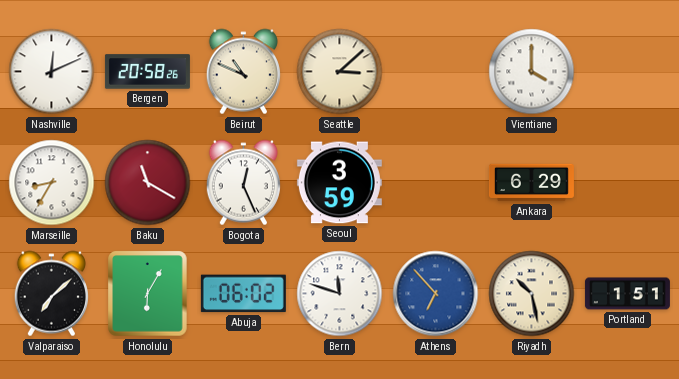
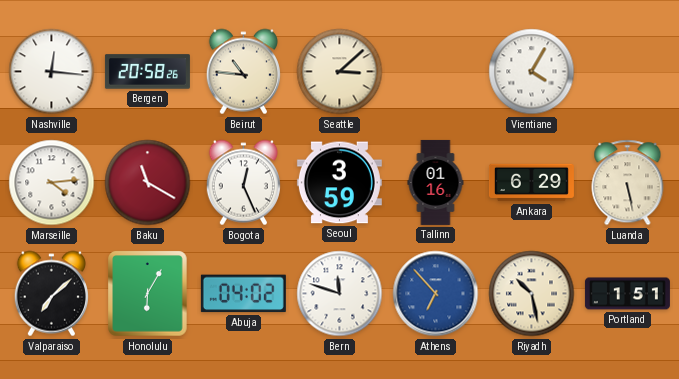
Nashville: 12:11 -> 12:16 (52, 72)
Beirut: 10:49 -> 10:46 (243, 72)
Vientiane: 4:00 -> 4:05 (532, 72)
Marseille: 8:35 -> 4:14 (52, 183)
Tallinn: none -> 01:16 (436, 182)
Luanda: none -> 5:28 (628, 183)
Abuja: 06:02 -> 04:02 (243, 294)
